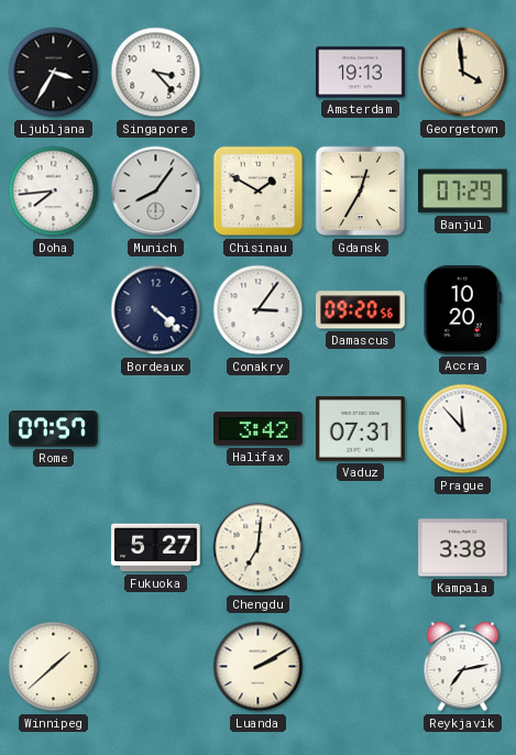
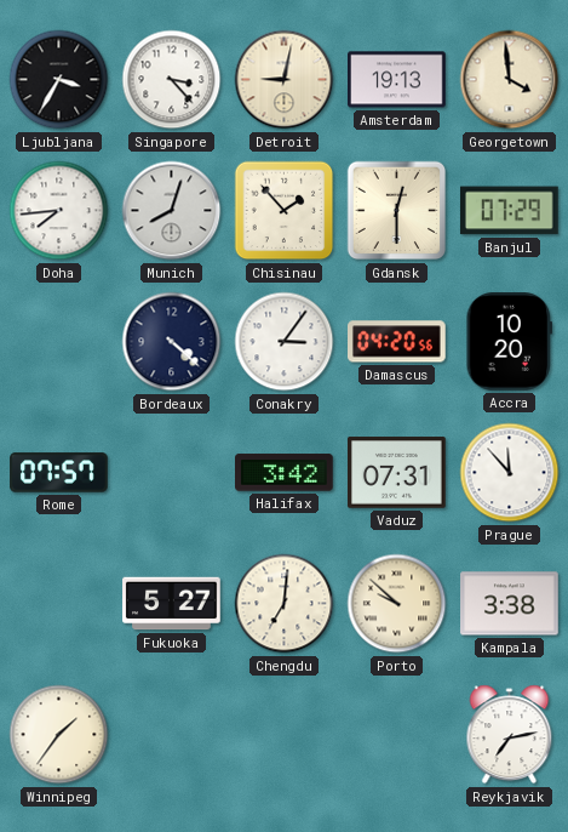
Detroit: none -> 9:02 (285, 80)
Munich: 8:06 -> 8:03 (172, 211)
Chisinau: 1:50 -> 1:53 (285, 211)
Gdansk: 12:35 -> 12:30 (397, 211)
Damascus: 09:20 -> 04:20 (397, 342)
Porto: none -> 9:52 (397, 604)
Winnipeg: 1:38 -> 1:36 (59, 735)
Luanda: 2:10 -> none (259, 667)
